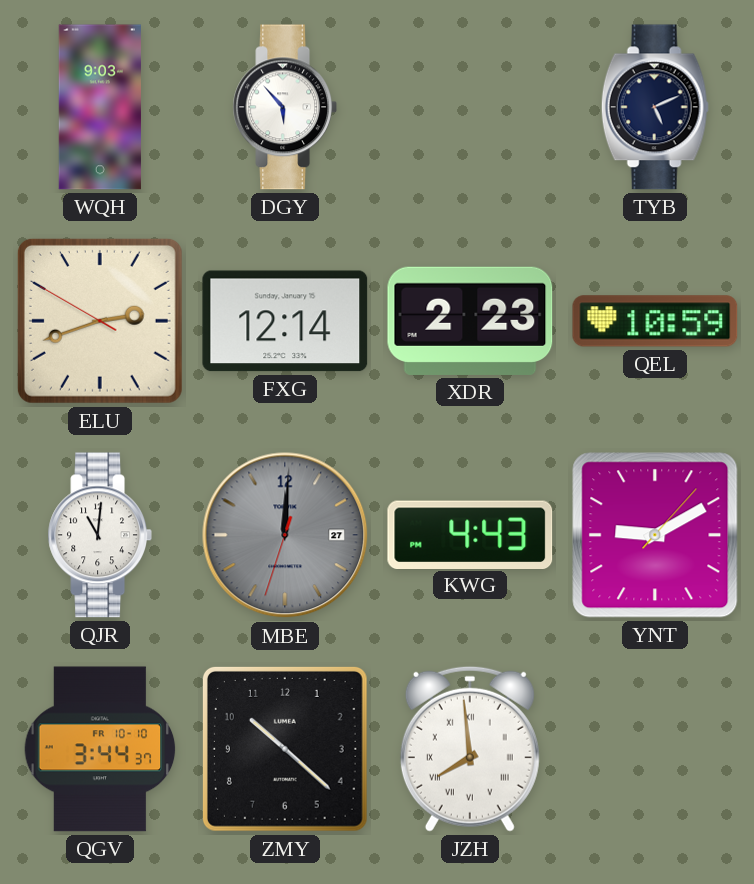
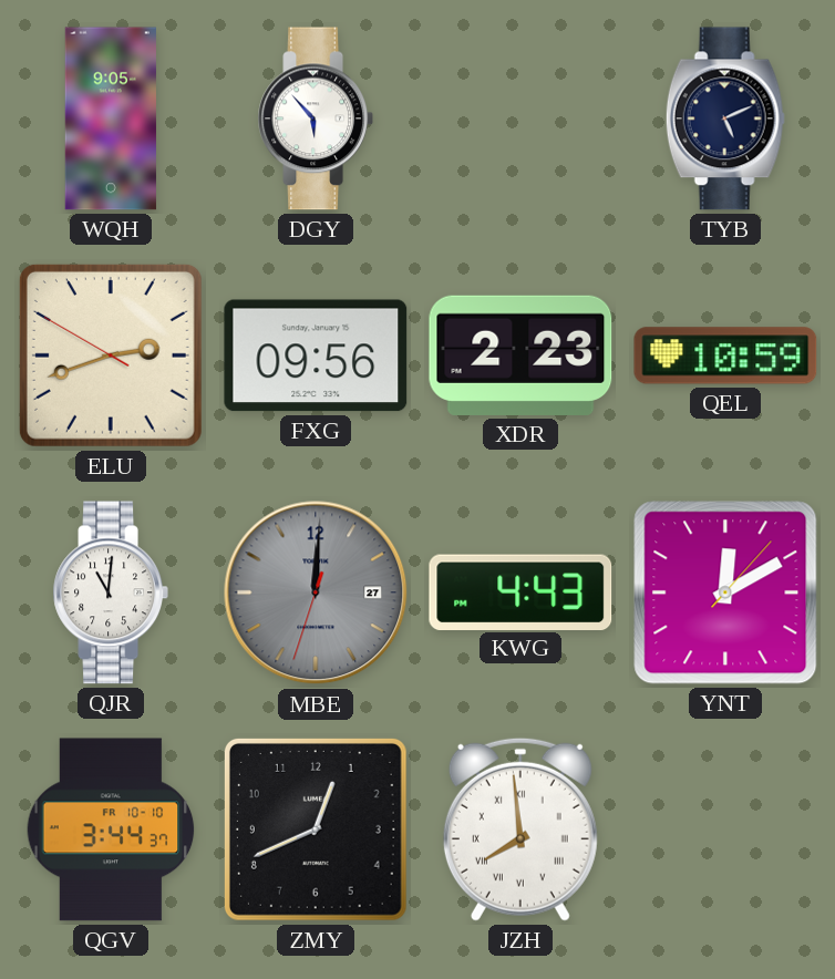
WQH: 9:03 -> 9:05 (111, 118)
FXG: 12:14 -> 09:56 (316, 355)
YNT: 9:10 -> 12:10 (725, 592)
ZMY: 10:22 -> 12:41 (316, 829)
